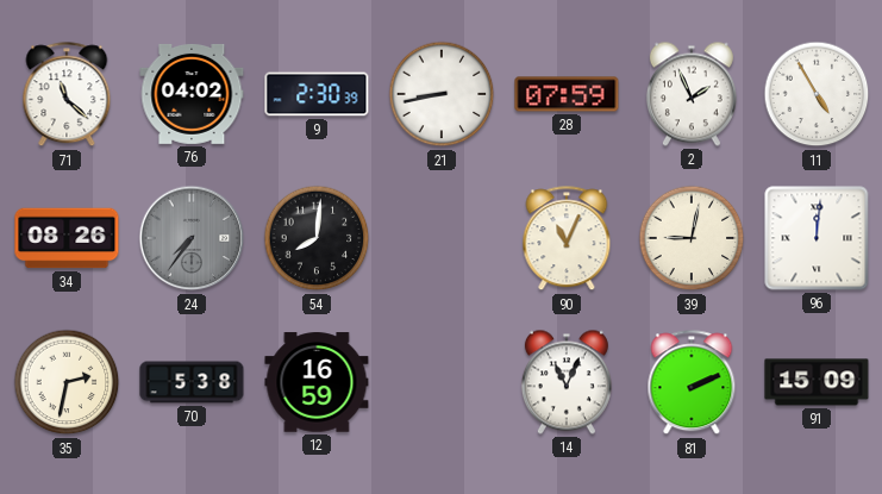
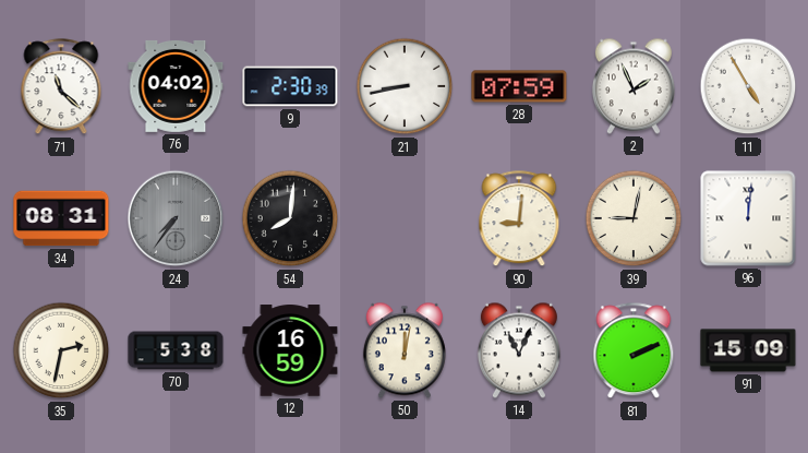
34: 08:26 -> 08:31 (61, 218)
90: 11:04 -> 9:01 (519, 219)
50: none -> 12:02 (405, 350)
